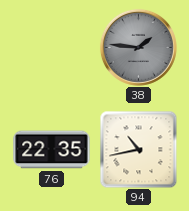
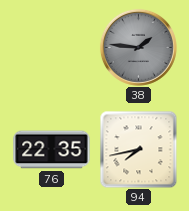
94: 10:43 -> 7:43 (138, 149)
